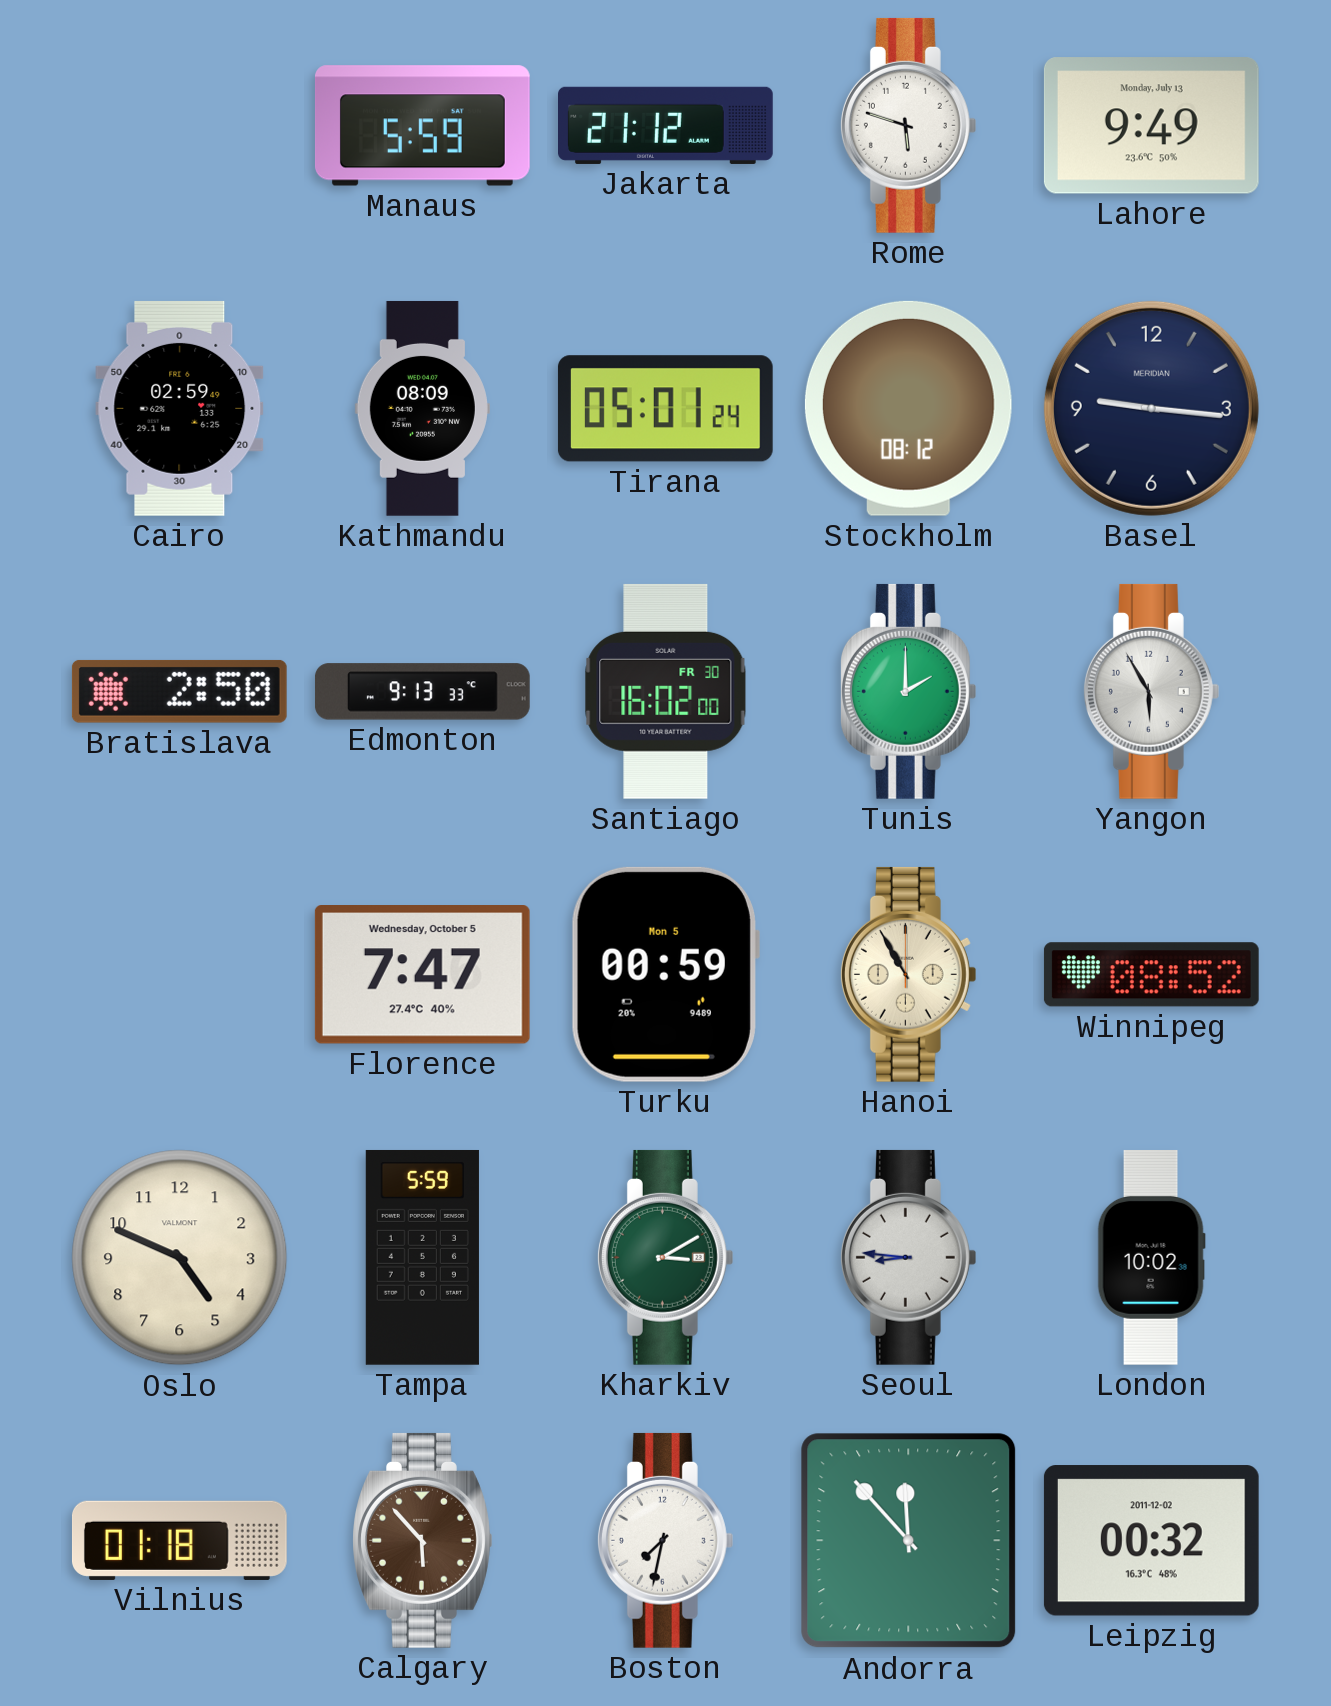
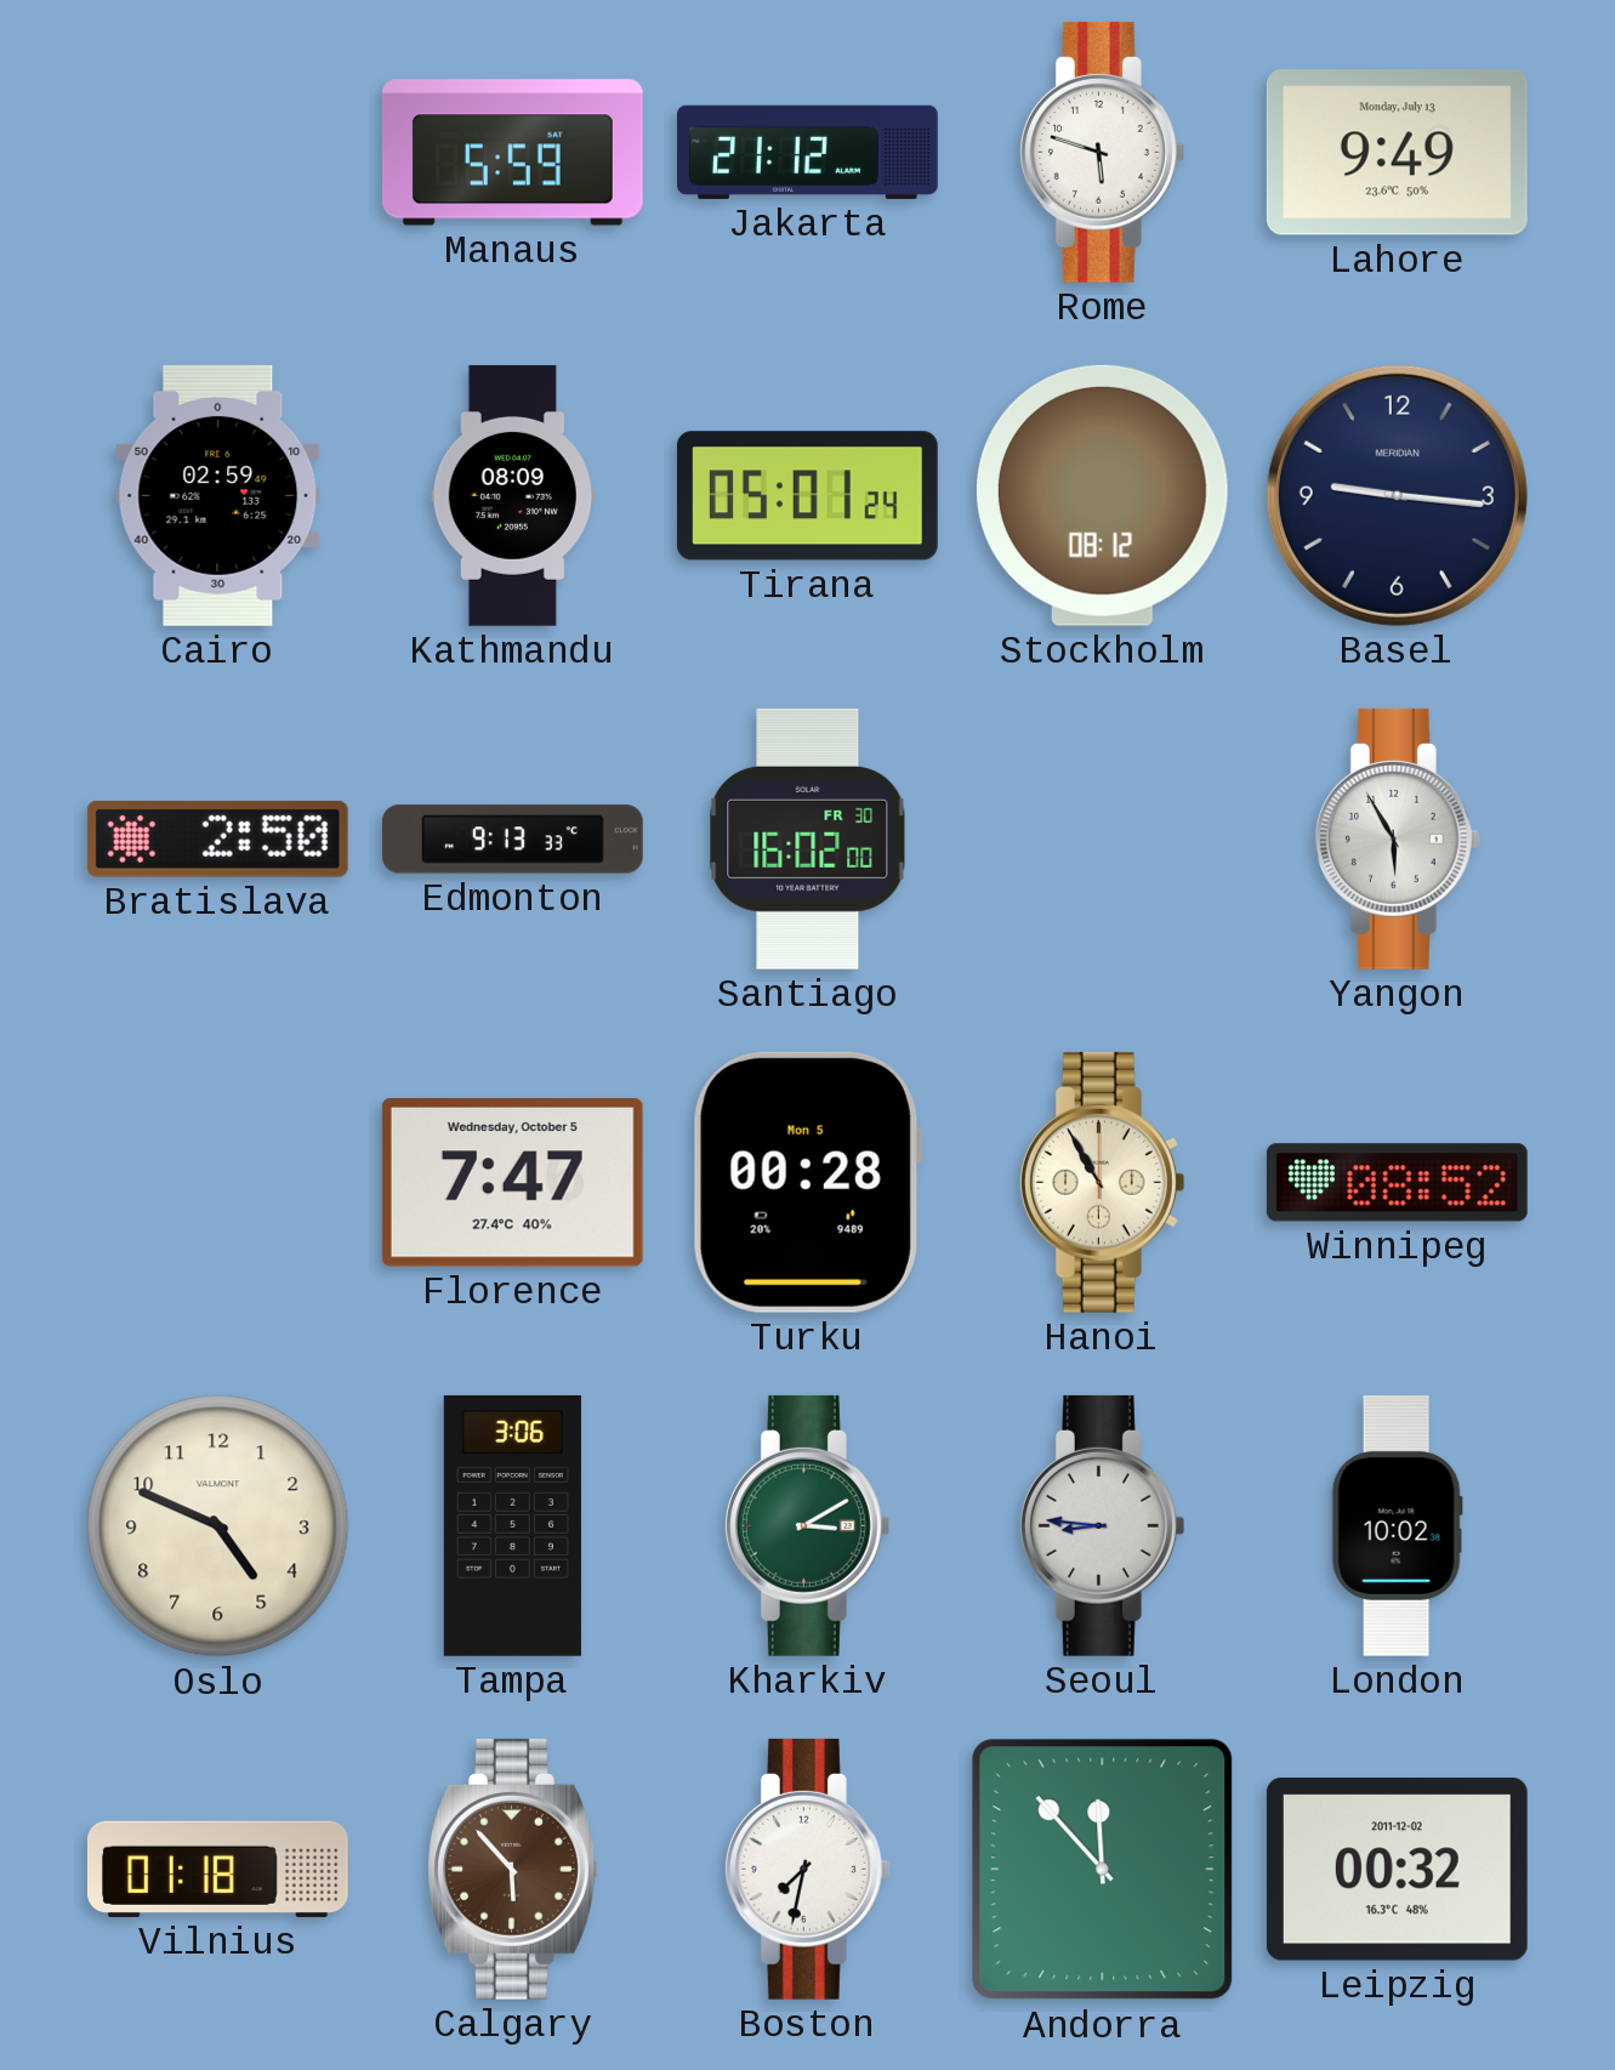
Tunis: 2:00 -> none (908, 691)
Turku: 00:59 -> 00:28 (807, 1182)
Tampa: 5:59 -> 3:06 (512, 1525)
